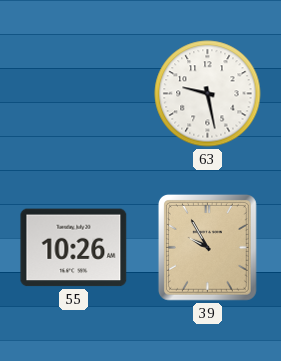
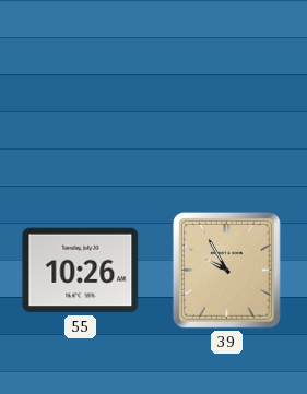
63: 9:28 -> none (208, 94)
